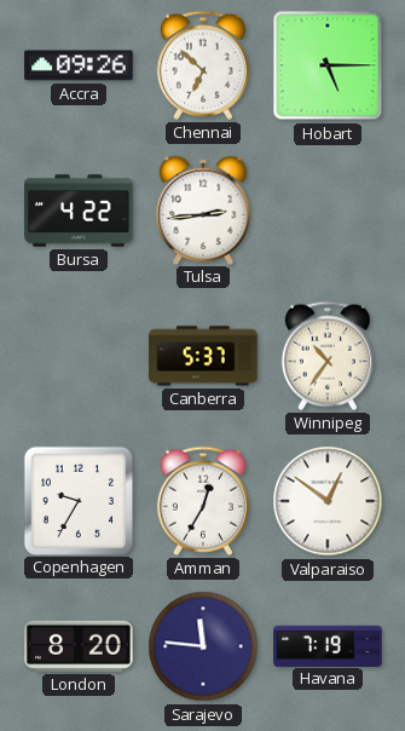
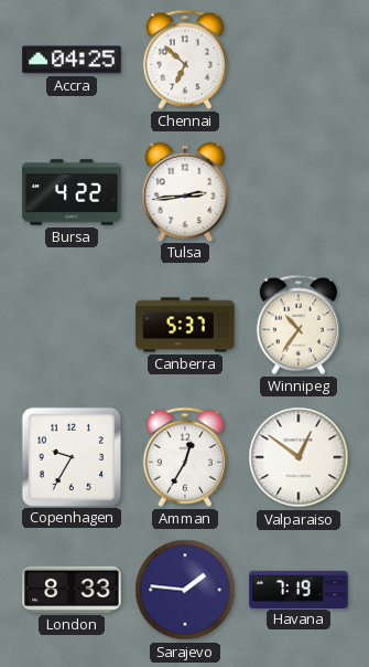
Accra: 09:26 -> 04:25 (72, 60)
Hobart: 5:15 -> none (328, 65)
London: 8:20 -> 8:33 (72, 590)
Sarajevo: 11:46 -> 1:46 (185, 590)
